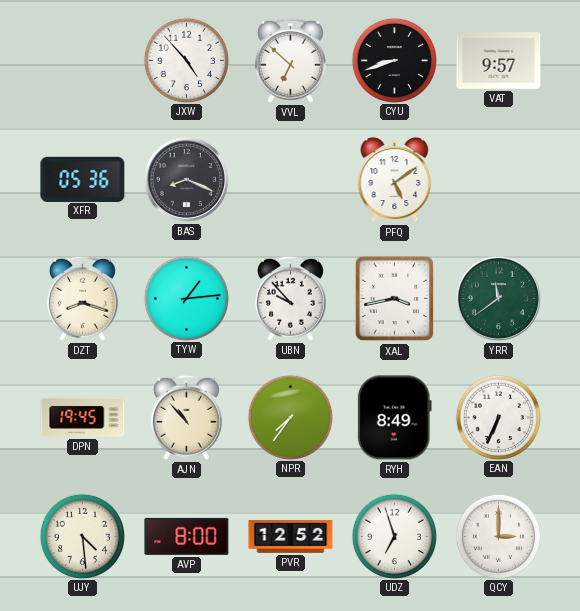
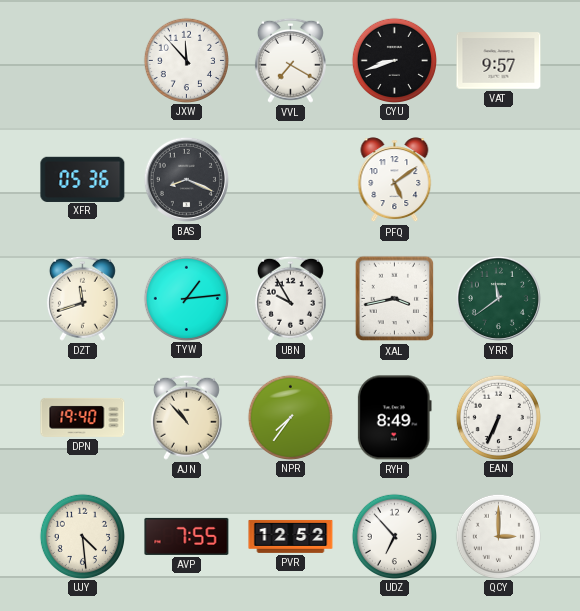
JXW: 4:53 -> 11:53 (186, 60)
VVL: 6:52 -> 7:20 (290, 60)
DZT: 8:18 -> 11:42 (82, 298)
UBN: 9:53 -> 9:55 (290, 298)
DPN: 19:45 -> 19:40 (83, 417)
AVP: 8:00 -> 7:55 (187, 536)
UDZ: 6:57 -> 6:53 (394, 536)
